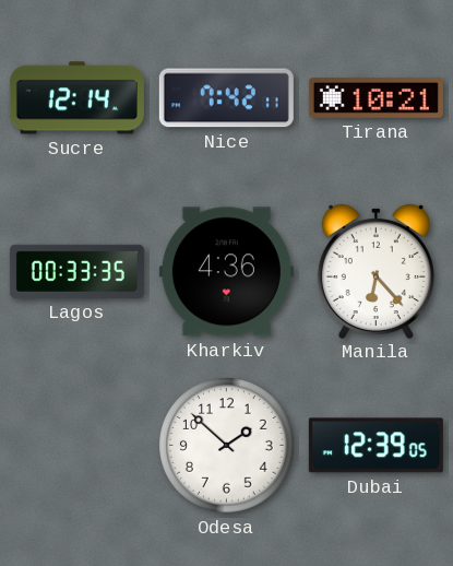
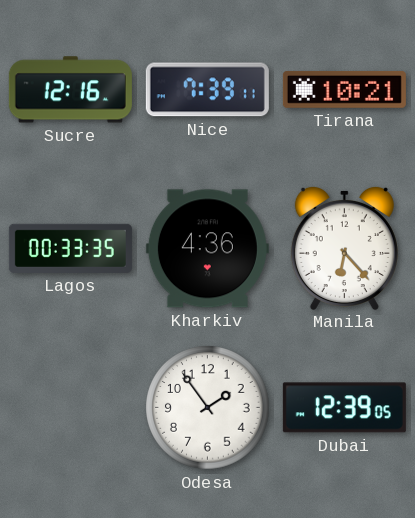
Sucre: 12:14 -> 12:16 (70, 90)
Nice: 7:42 -> 7:39 (207, 90)
Odesa: 1:52 -> 1:54 (208, 408)
